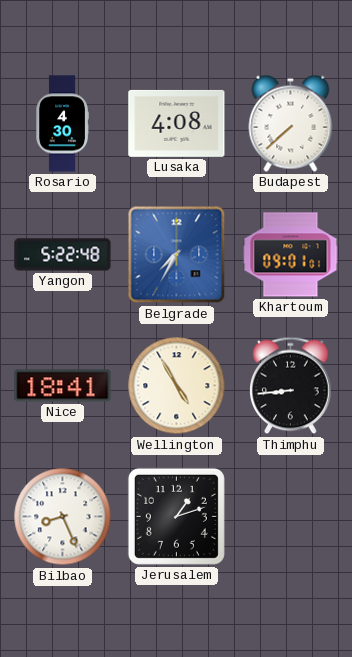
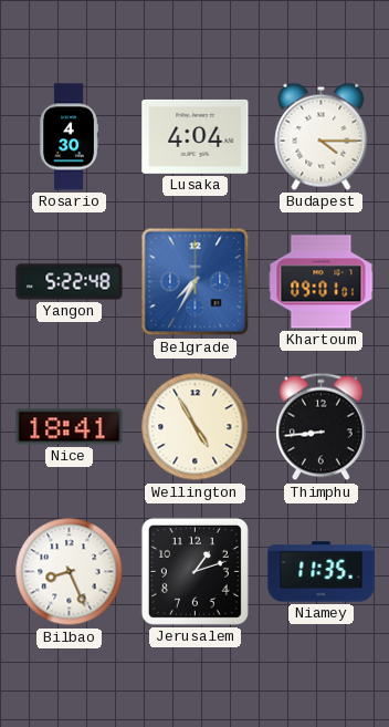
Lusaka: 4:08 -> 4:04 (196, 136)
Budapest: 7:38 -> 4:15 (322, 136)
Niamey: none -> 11:35 (322, 572)
